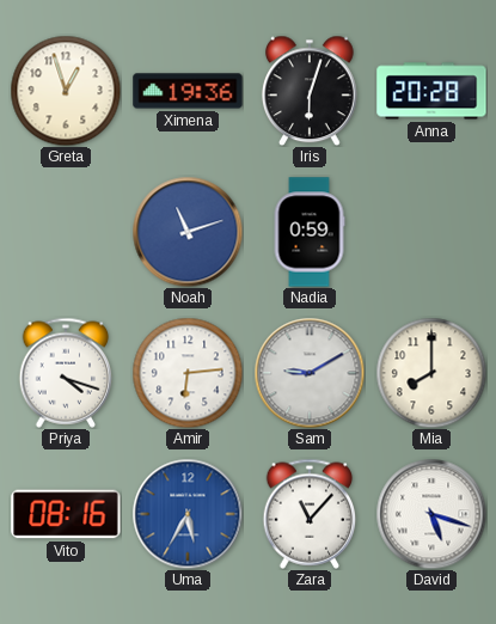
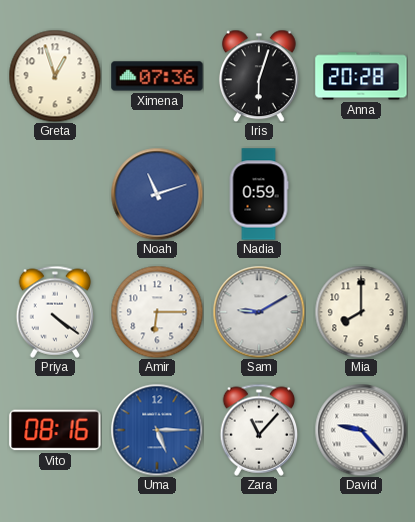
Ximena: 19:36 -> 07:36 (157, 76)
Priya: 4:18 -> 4:21 (55, 312)
Amir: 6:14 -> 6:15 (157, 312)
Uma: 5:35 -> 5:15 (157, 430)
David: 5:18 -> 9:23 (361, 430)
